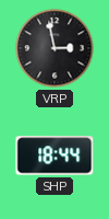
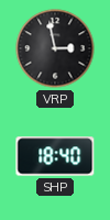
SHP: 18:44 -> 18:40 (55, 156)
